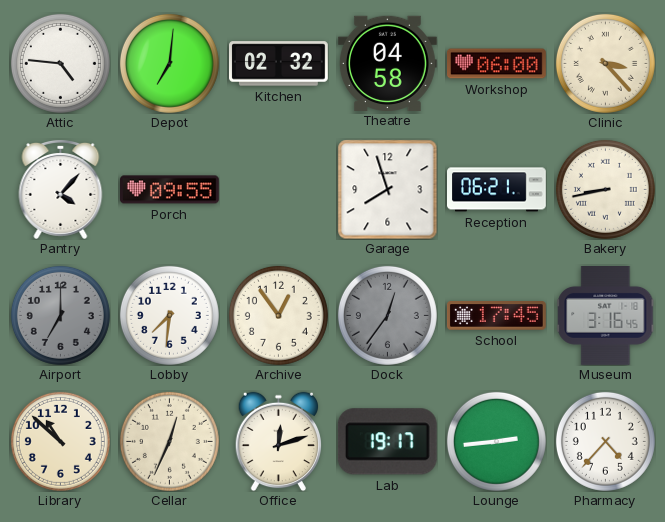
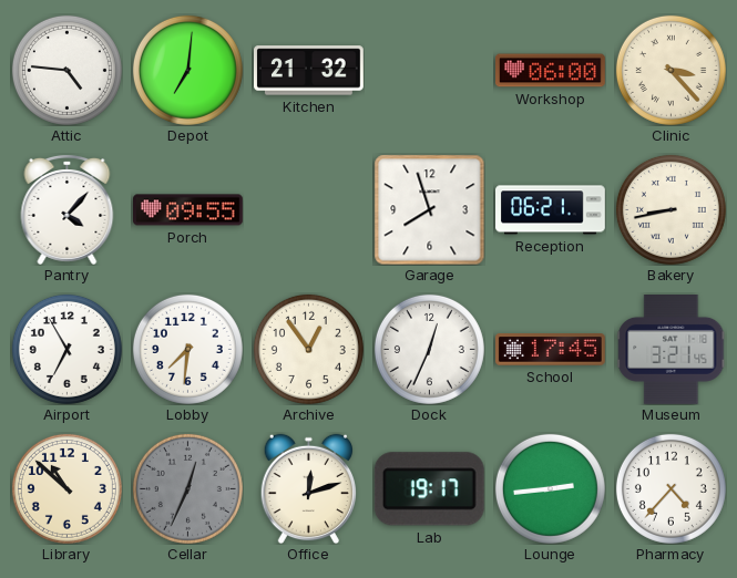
Kitchen: 02:32 -> 21:32 (309, 71)
Theatre: 04:58 -> none (388, 63)
Airport: 7:00 -> 6:55 (66, 349)
Airport dial: grey -> white (66, 349)
Dock: 12:36 -> 12:34 (429, 349)
Dock dial: grey -> white (429, 349)
Museum: 3:16 -> 3:21 (672, 350)
Cellar dial: cream -> grey (187, 488)
